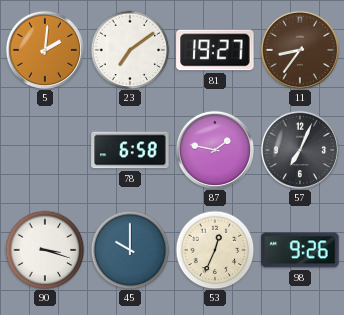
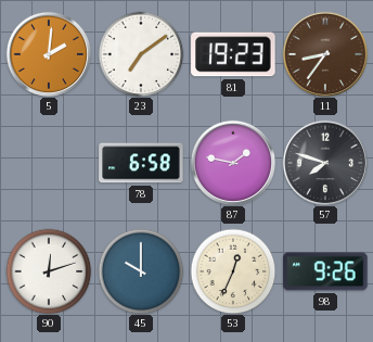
81: 19:27 -> 19:23 (233, 54)
57: 7:04 -> 7:48 (324, 162)
90: 3:18 -> 12:12 (49, 271)
